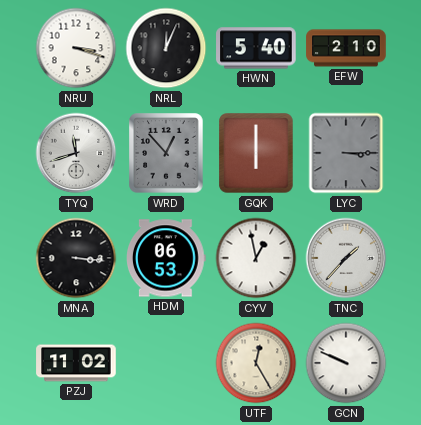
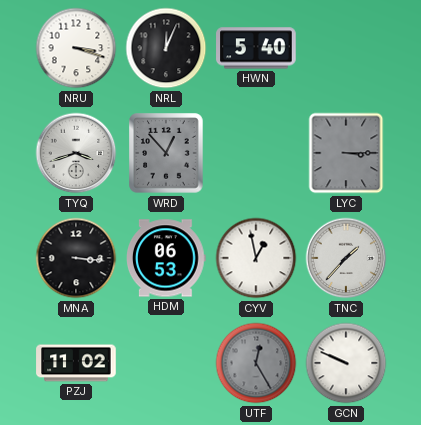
EFW: 2:10 -> none (346, 48)
TYQ: 11:42 -> 3:42 (76, 153)
GQK: 6:00 -> none (256, 153)
UTF dial: cream -> grey (256, 363)
